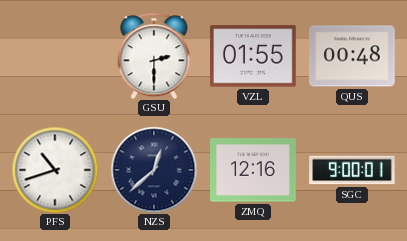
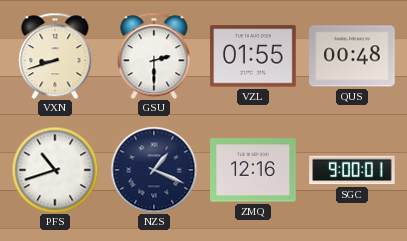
VXN: none -> 8:42 (55, 56)
NZS: 12:38 -> 1:19 (154, 170)
